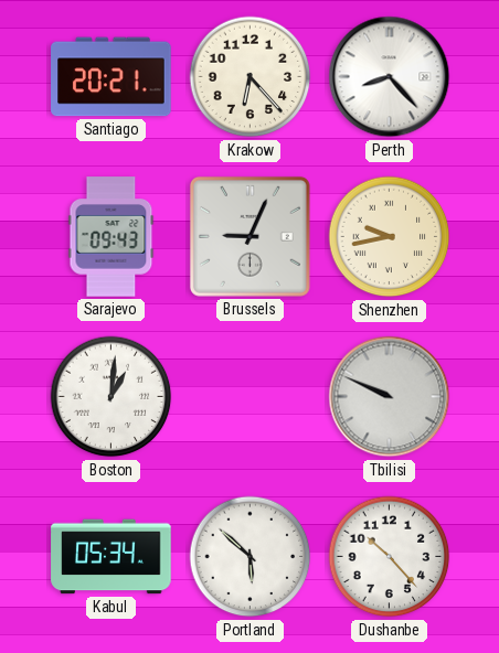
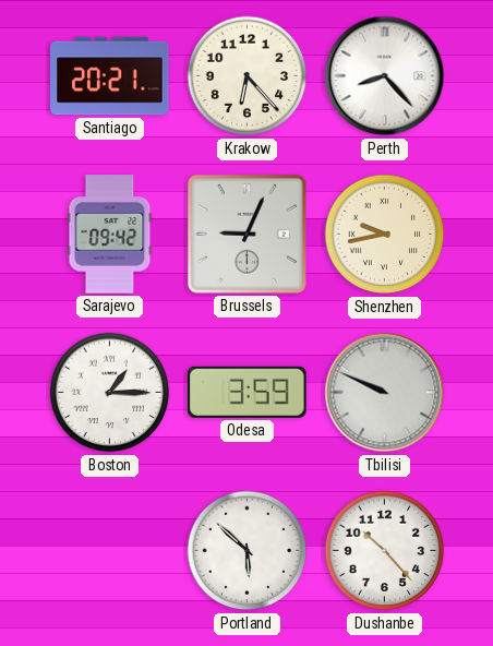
Sarajevo: 09:43 -> 09:42 (110, 235)
Boston: 1:01 -> 1:15 (110, 393)
Odesa: none -> 3:59 (248, 392)
Kabul: 05:34 -> none (112, 557)
